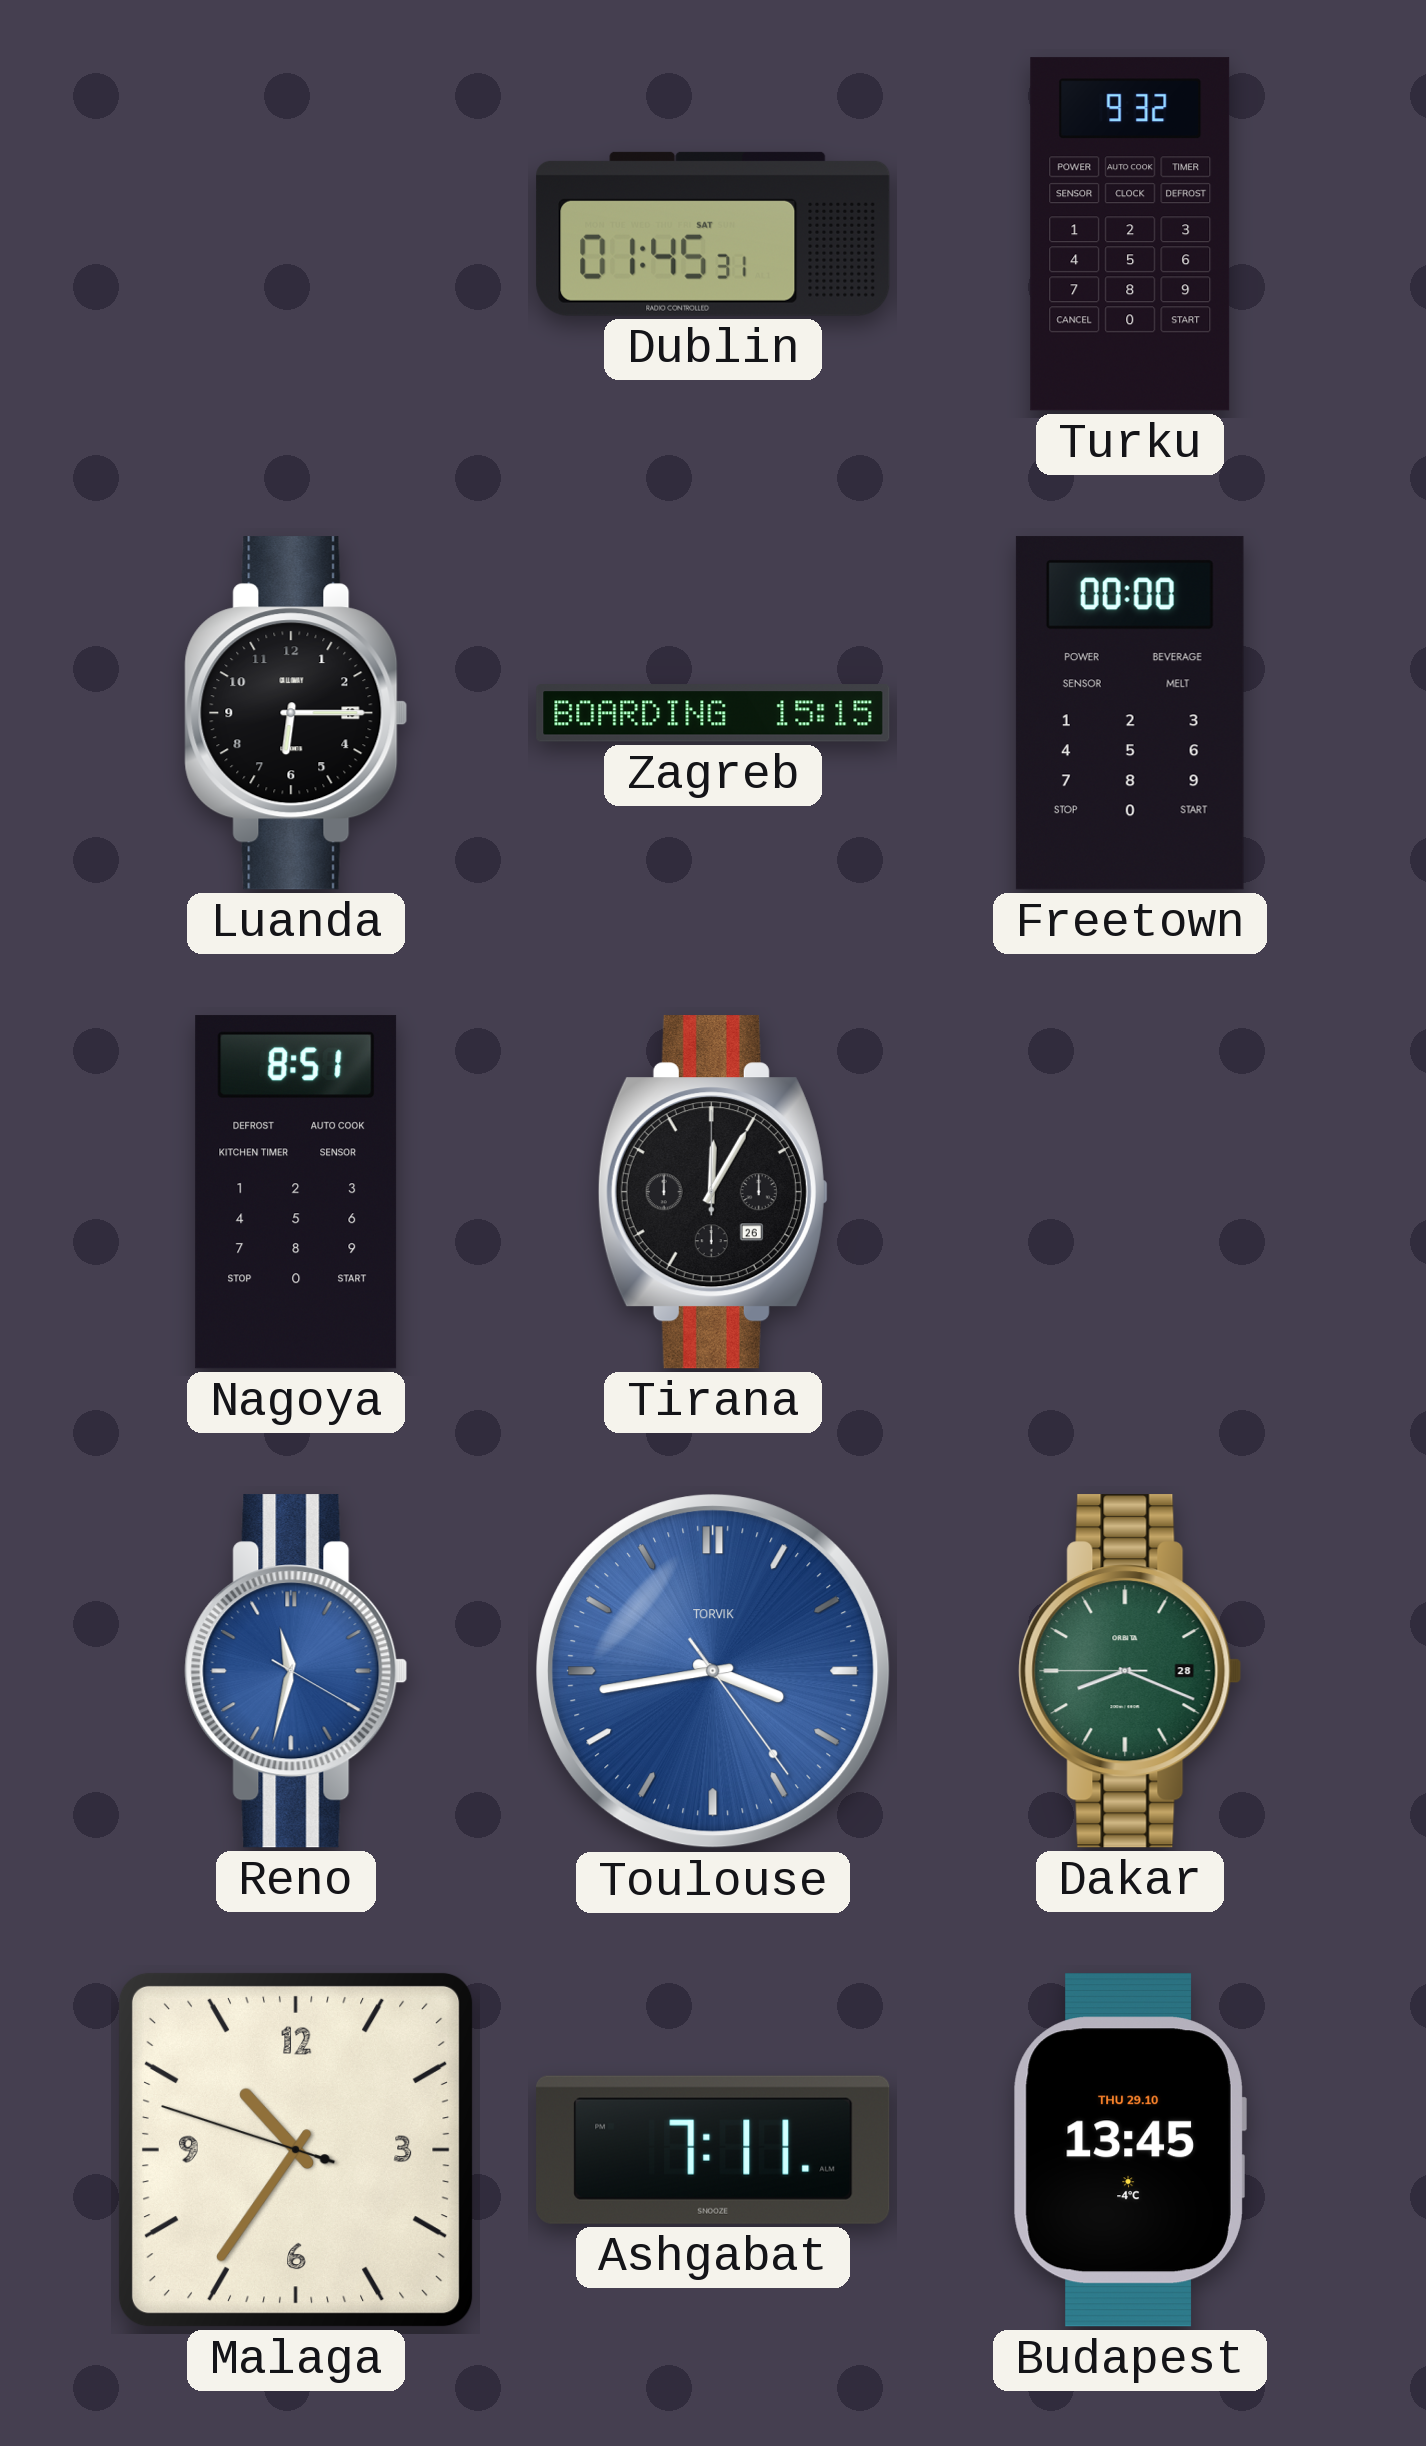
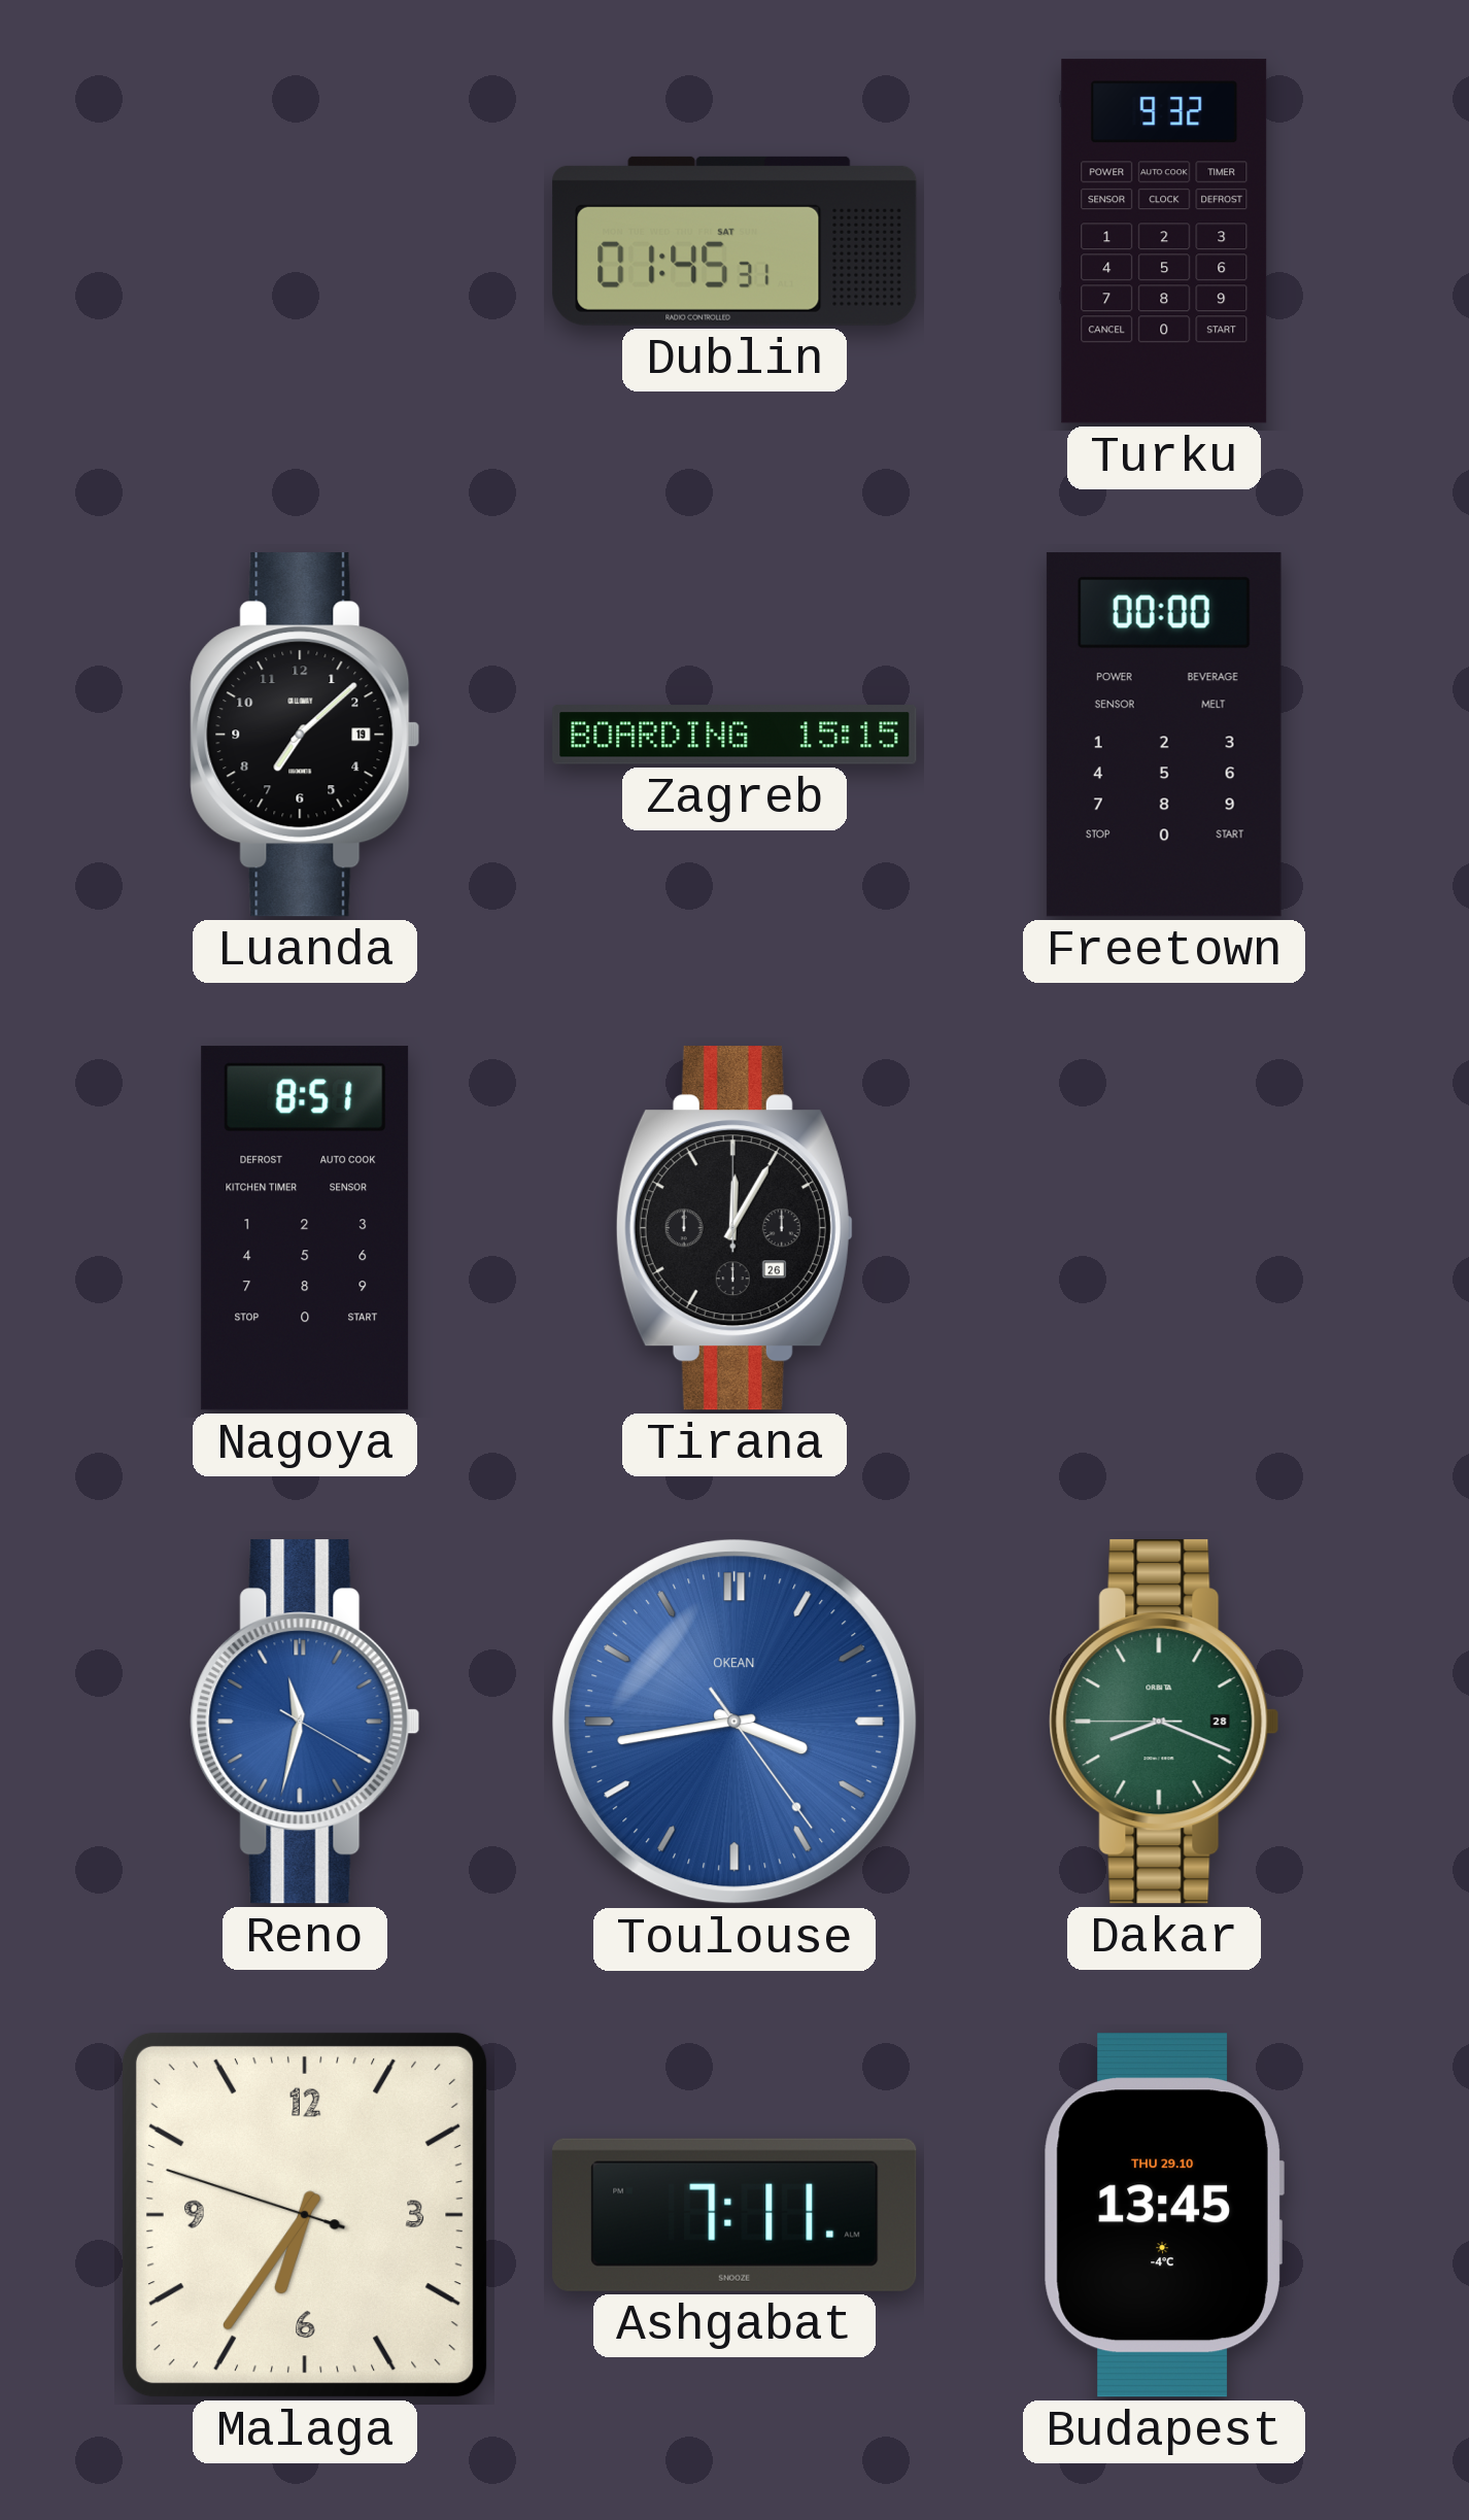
Luanda: 6:15 -> 7:08 (305, 735)
Toulouse brand: TORVIK -> OKEAN (734, 1722)
Malaga: 10:35 -> 6:35 (305, 2215)
